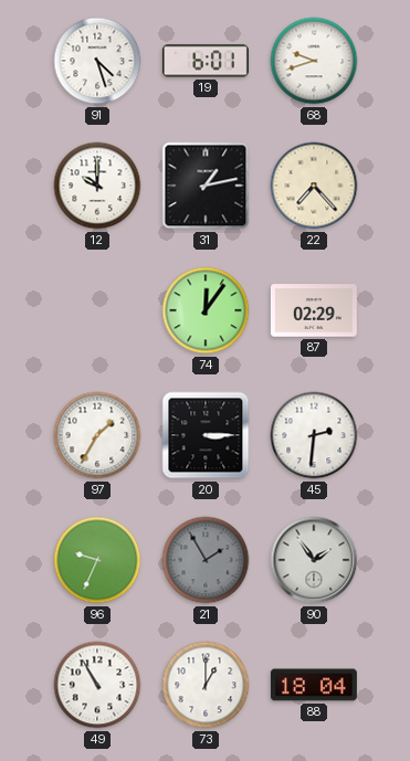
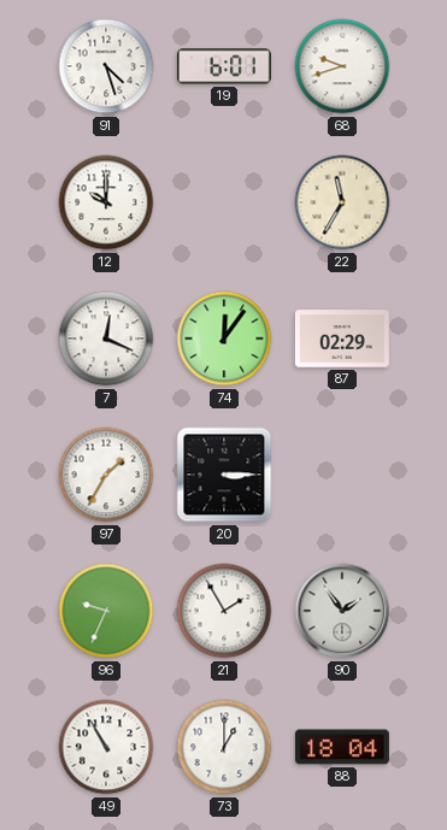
31: 1:13 -> none (206, 186)
22: 7:23 -> 11:35 (342, 202)
7: none -> 12:19 (106, 339)
45: 2:31 -> none (314, 435)
21 dial: grey -> white (224, 611)
